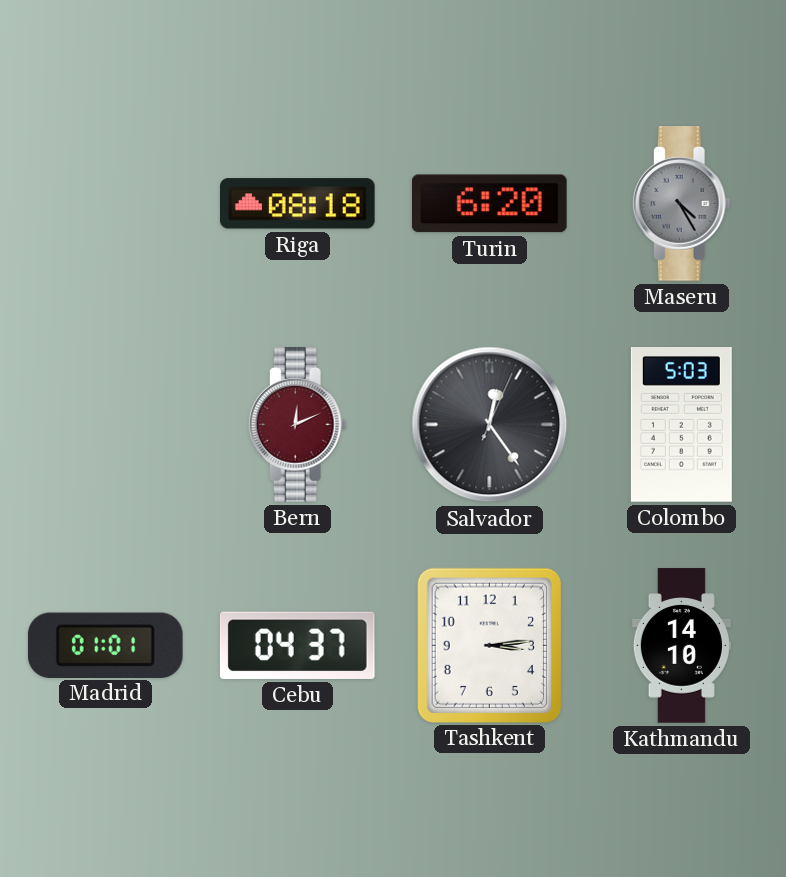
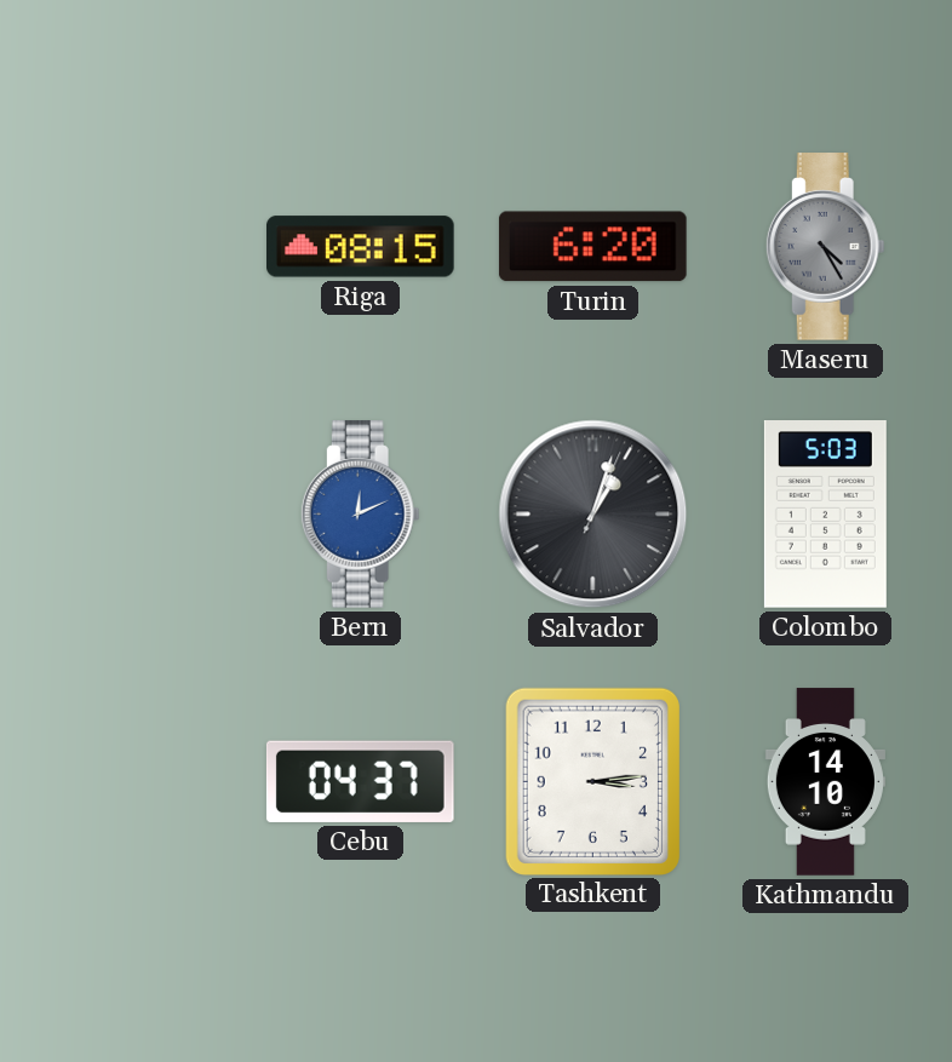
Riga: 08:18 -> 08:15 (361, 247)
Bern dial: burgundy -> blue (360, 515)
Salvador: 12:24 -> 1:03 (593, 515)
Madrid: 01:01 -> none (105, 645)
